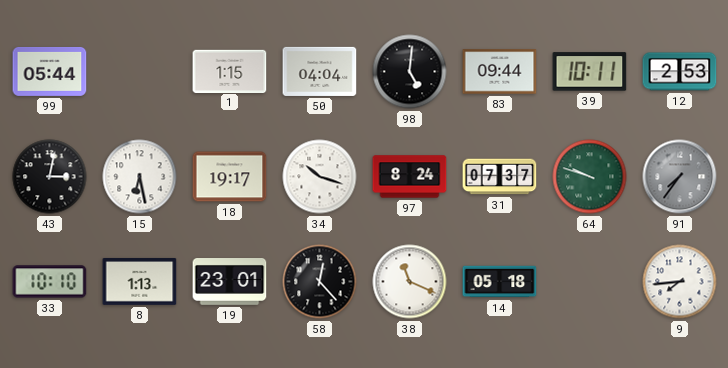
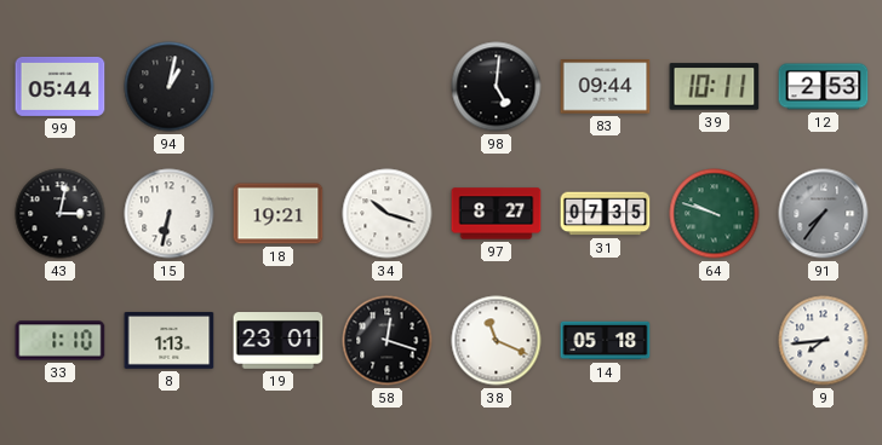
94: none -> 1:02 (170, 87)
1: 1:15 -> none (230, 71)
50: 04:04 -> none (320, 71)
15: 6:28 -> 6:32 (170, 214)
18: 19:17 -> 19:21 (279, 214)
97: 8:24 -> 8:27 (497, 214)
31: 07:37 -> 07:35 (606, 214)
33: 10:10 -> 1:10 (61, 341)
58: 12:23 -> 12:18 (388, 341)
